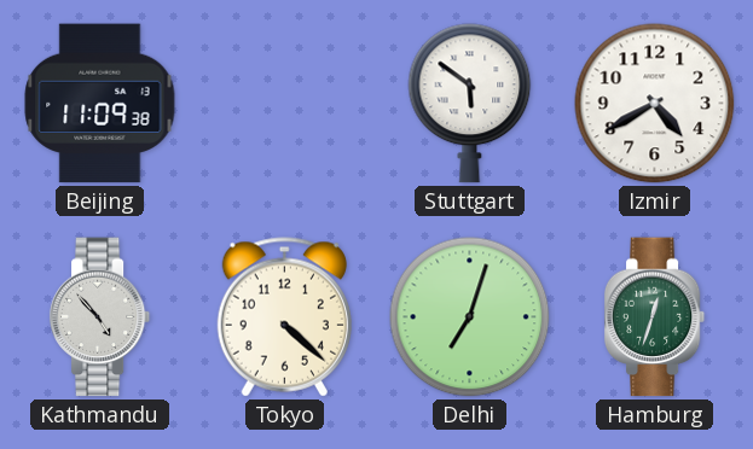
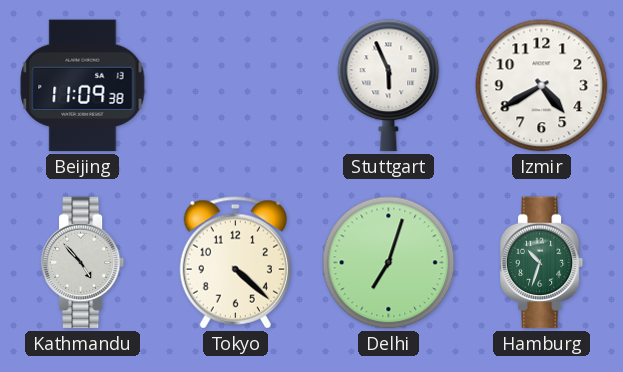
Stuttgart: 5:51 -> 5:56 (389, 86)
Hamburg: 12:33 -> 10:33 (542, 263)
